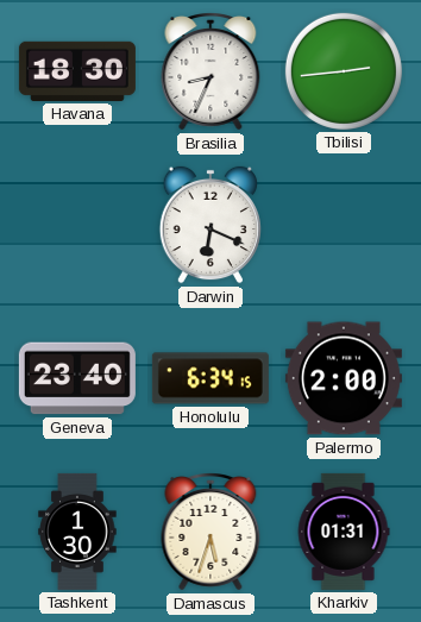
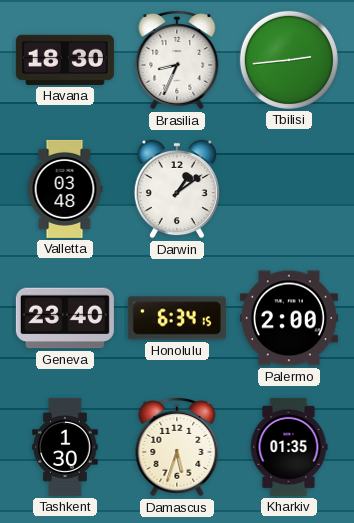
Valletta: none -> 03:48 (65, 189)
Darwin: 6:19 -> 1:09 (177, 189)
Kharkiv: 01:31 -> 01:35 (289, 447)
